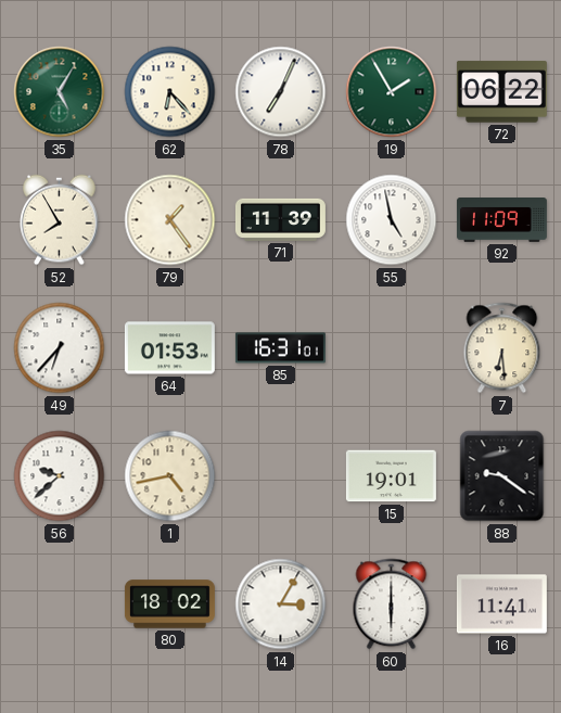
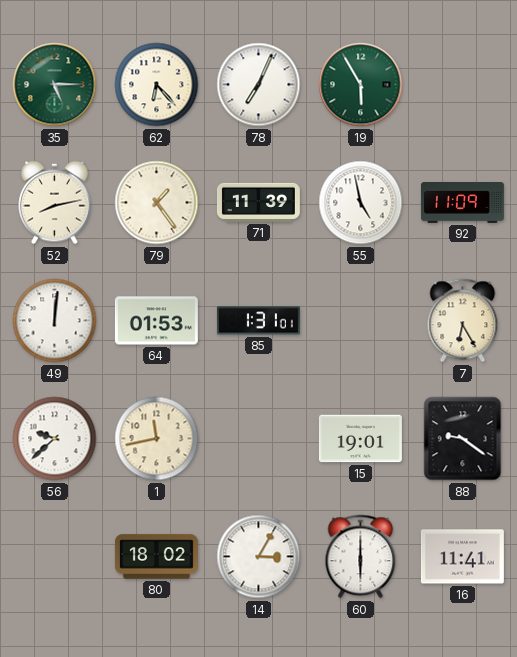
35: 5:05 -> 5:15 (55, 85)
19: 1:55 -> 5:55 (361, 85)
72: 06:22 -> none (501, 92)
52: 7:55 -> 8:13 (55, 203)
49: 6:37 -> 12:01 (55, 321)
85: 16:31 -> 1:31 (258, 321)
7: 6:29 -> 6:25 (463, 321)
1: 4:43 -> 11:43 (157, 439)
